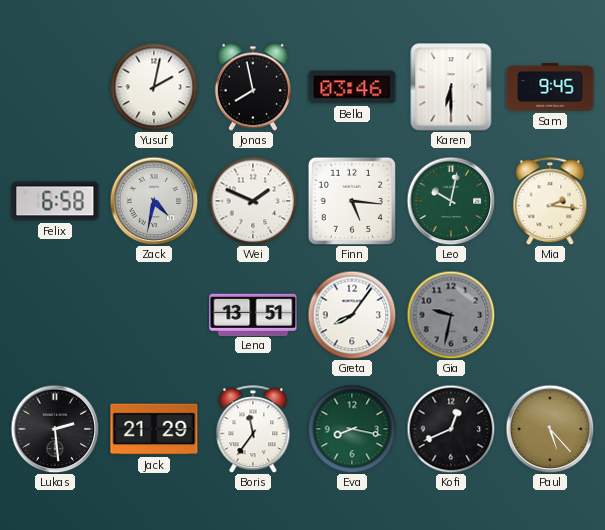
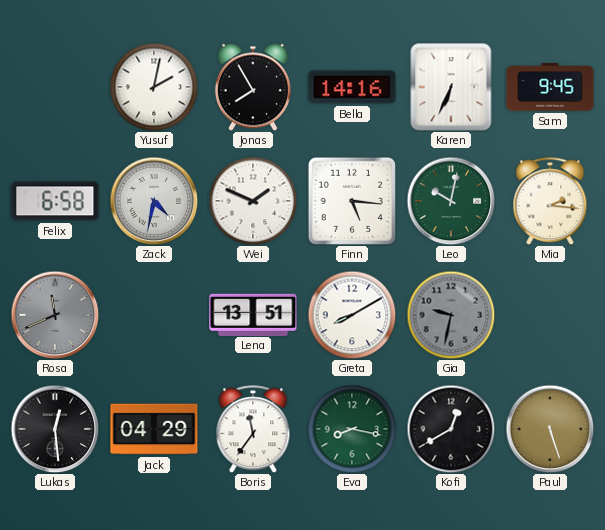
Jonas: 7:58 -> 7:55 (253, 87)
Bella: 03:46 -> 14:16 (352, 87)
Karen: 6:30 -> 6:34 (451, 87)
Rosa: none -> 11:41 (55, 315)
Greta: 8:06 -> 8:10 (352, 315)
Lukas: 2:29 -> 12:29 (55, 429)
Jack: 21:29 -> 04:29 (154, 429)
Kofi: 12:41 -> 12:40 (451, 429)
Paul: 5:23 -> 5:27 (550, 429)
